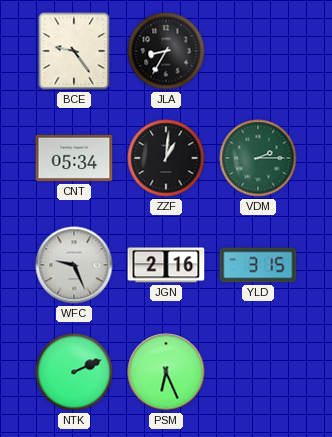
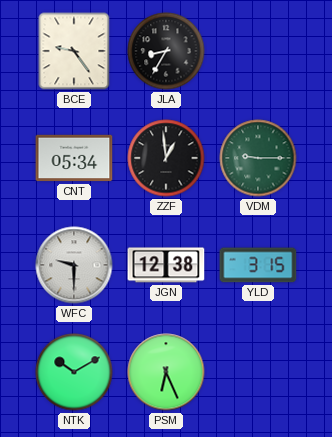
ZZF: 1:01 -> 12:59 (166, 158)
VDM: 2:15 -> 9:15 (258, 158)
WFC: 9:26 -> 9:30 (74, 265)
JGN: 2:16 -> 12:38 (166, 265)
NTK: 2:11 -> 10:10 (74, 372)
